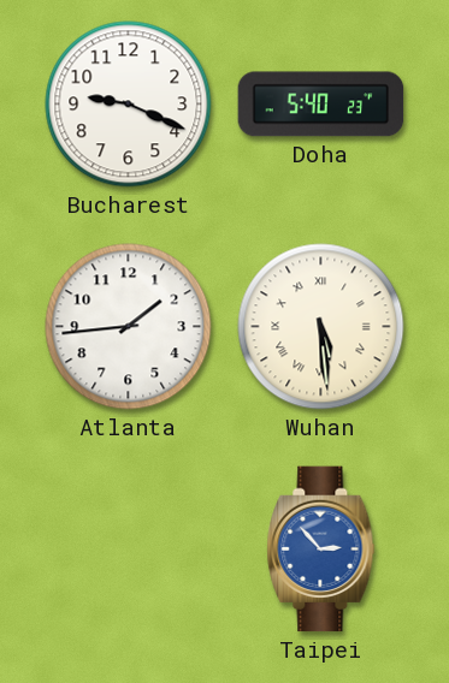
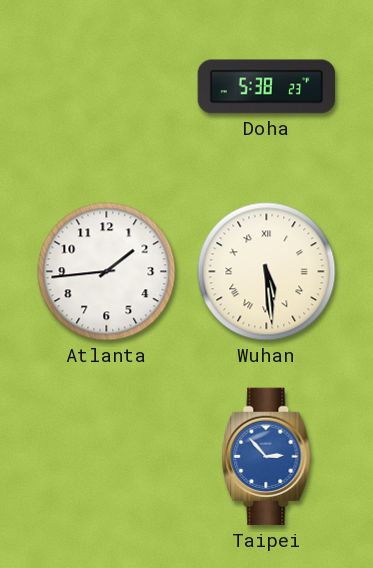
Bucharest: 9:19 -> none (129, 105)
Doha: 5:40 -> 5:38 (267, 87)
